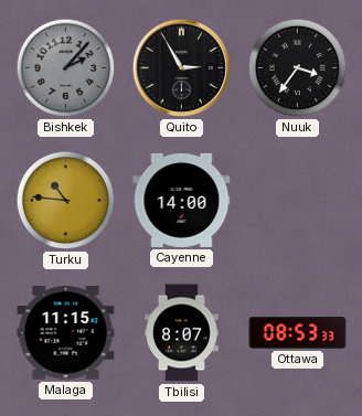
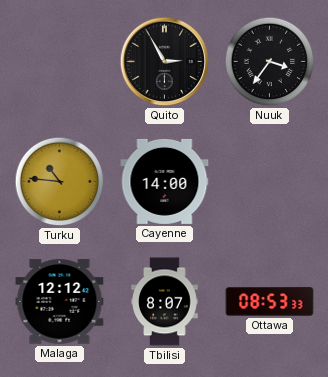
Bishkek: 2:07 -> none (66, 68)
Malaga: 11:15 -> 12:12 (60, 302)
